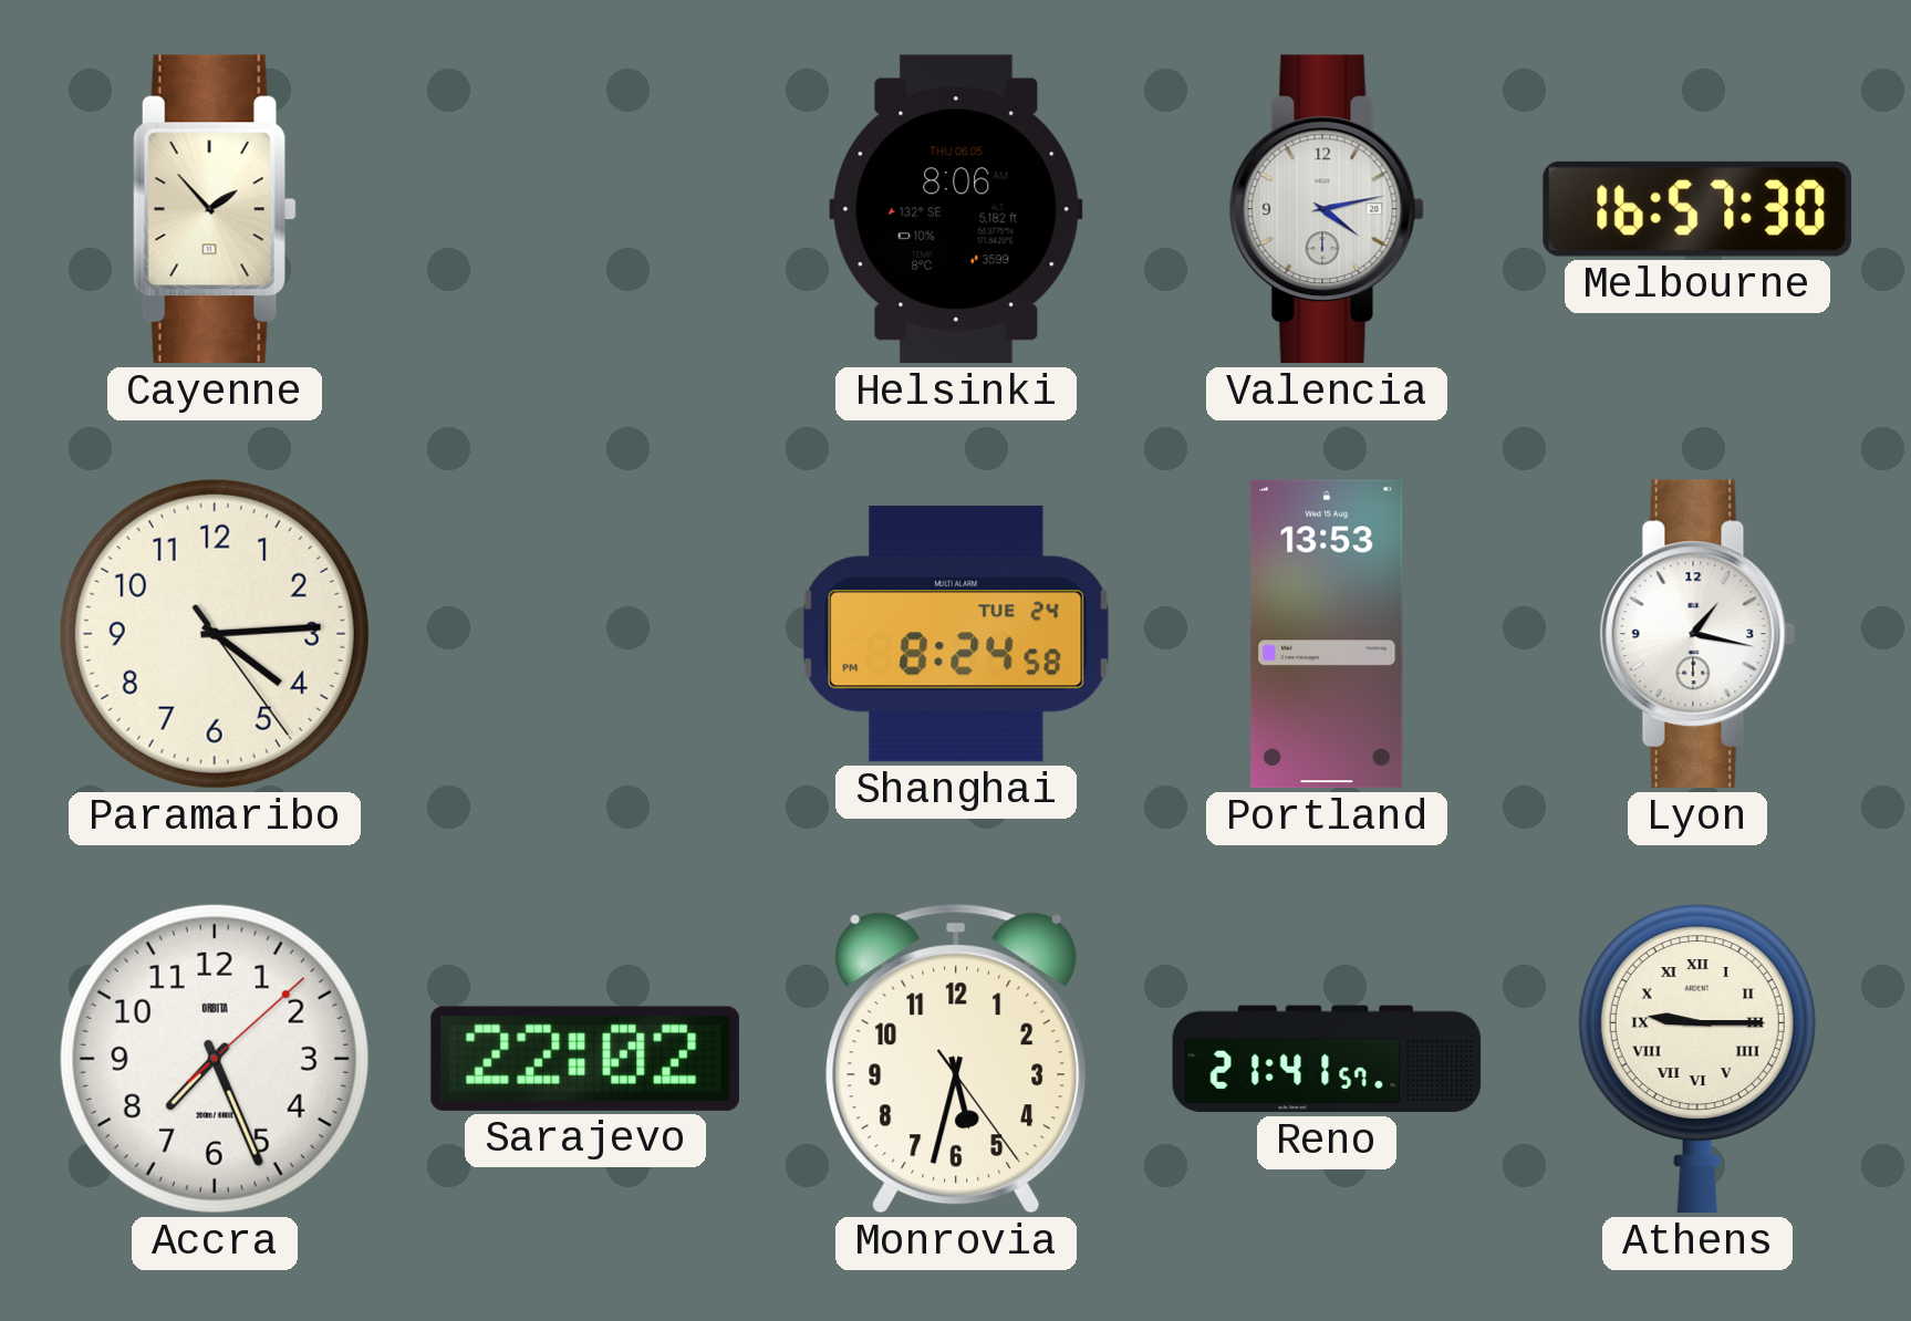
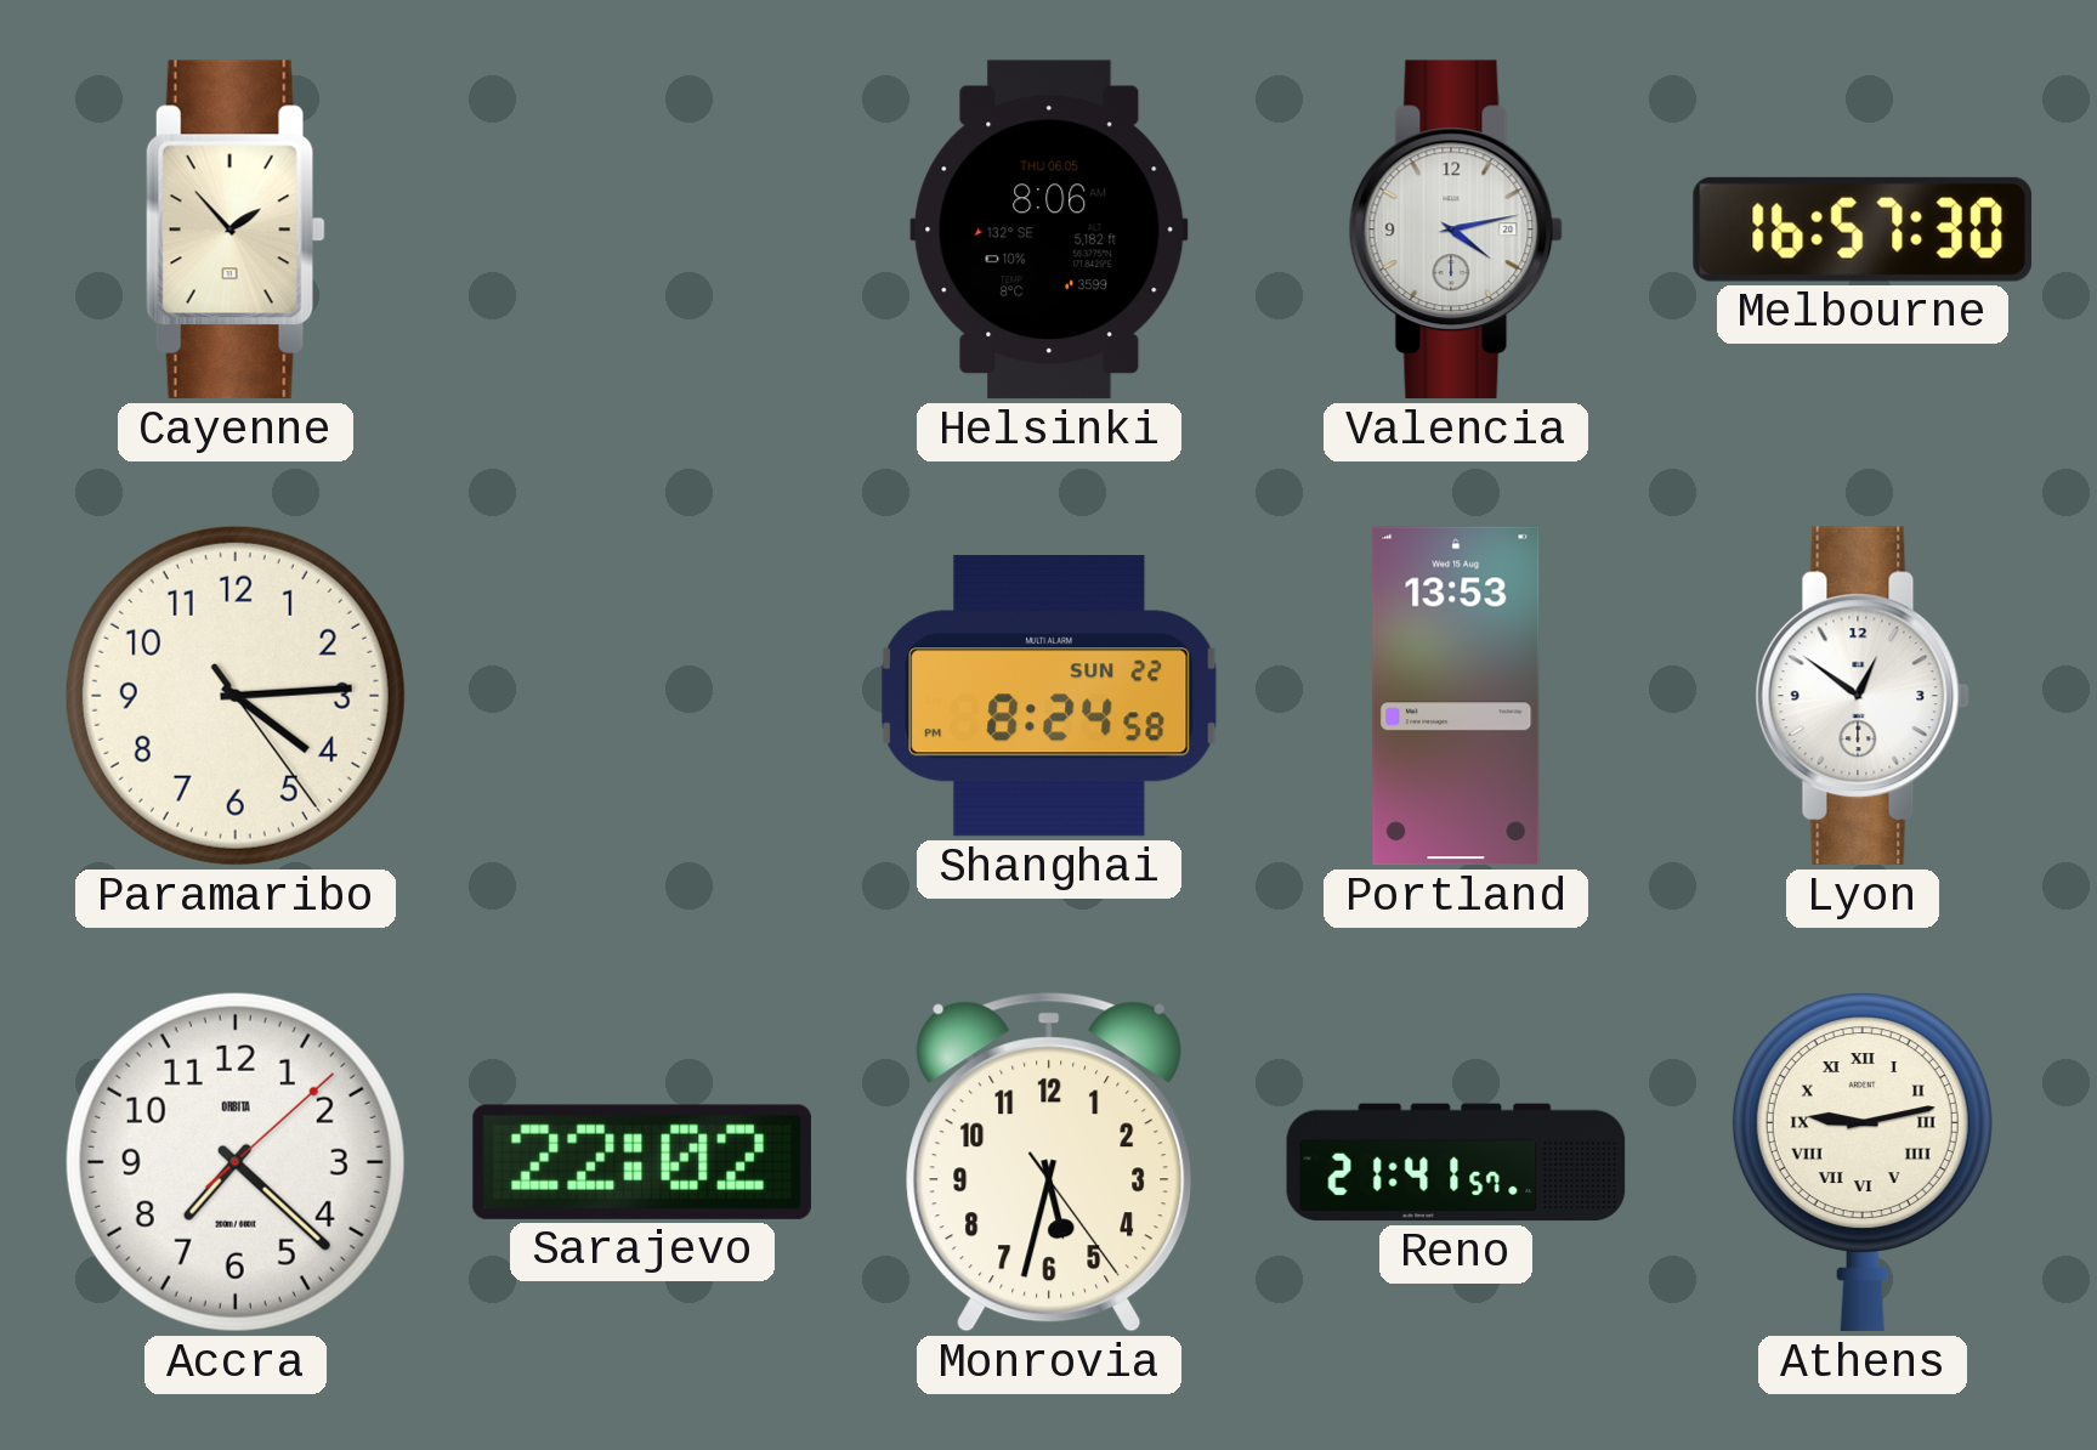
Shanghai date: TUE 24 -> SUN 22 (1049, 696)
Lyon: 1:17 -> 12:51 (1863, 696)
Accra: 7:26 -> 7:22 (236, 1162)
Athens: 9:15 -> 9:13 (1863, 1162)
